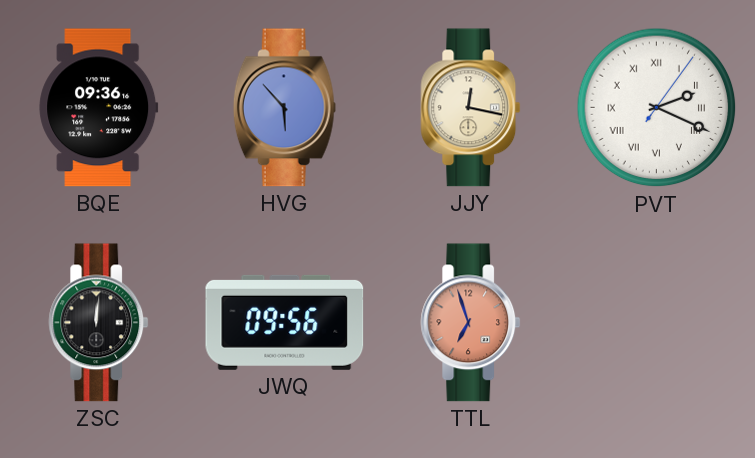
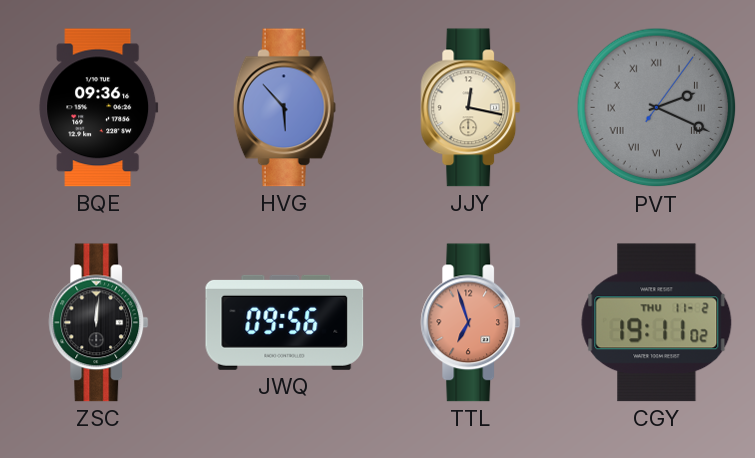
PVT dial: white -> grey (657, 108)
CGY: none -> 19:11 (657, 323)
